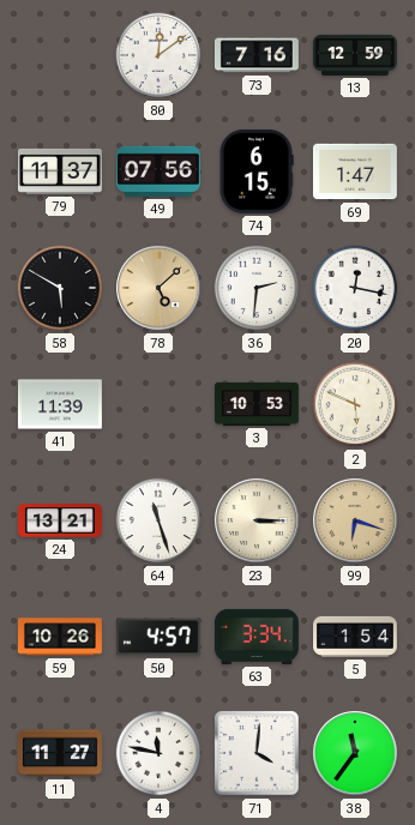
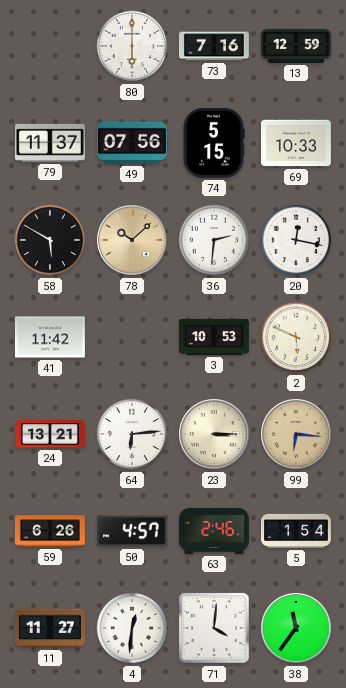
80: 12:09 -> 6:00 (132, 46)
74: 6:15 -> 5:15 (214, 143)
69: 1:47 -> 10:33 (296, 143)
78: 5:08 -> 10:08 (133, 241)
41: 11:39 -> 11:42 (50, 337)
64: 11:27 -> 6:14 (132, 434)
99: 6:18 -> 6:16 (297, 435)
59: 10:26 -> 6:26 (50, 531)
63: 3:34 -> 2:46 (214, 531)
4: 11:47 -> 12:31 (132, 628)
